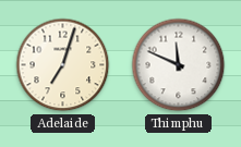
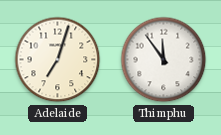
Thimphu: 11:49 -> 11:54 (164, 60)
